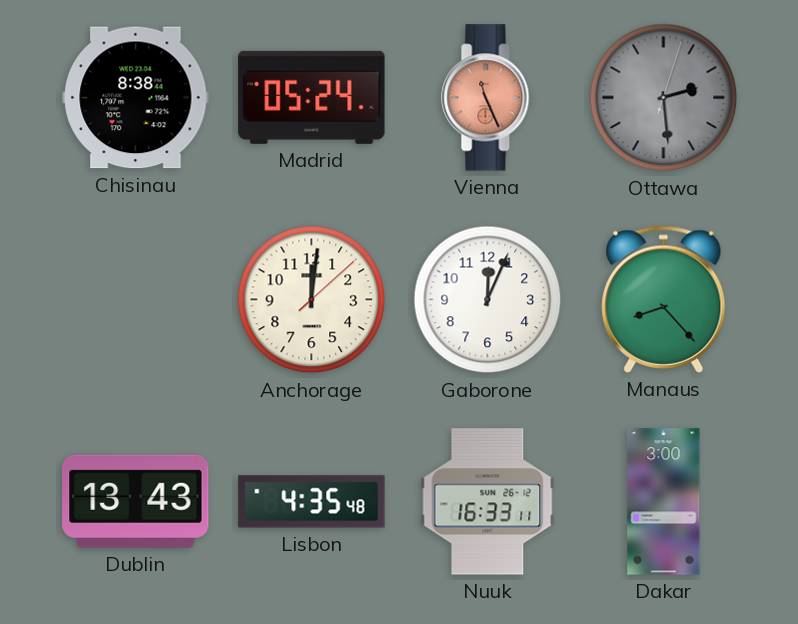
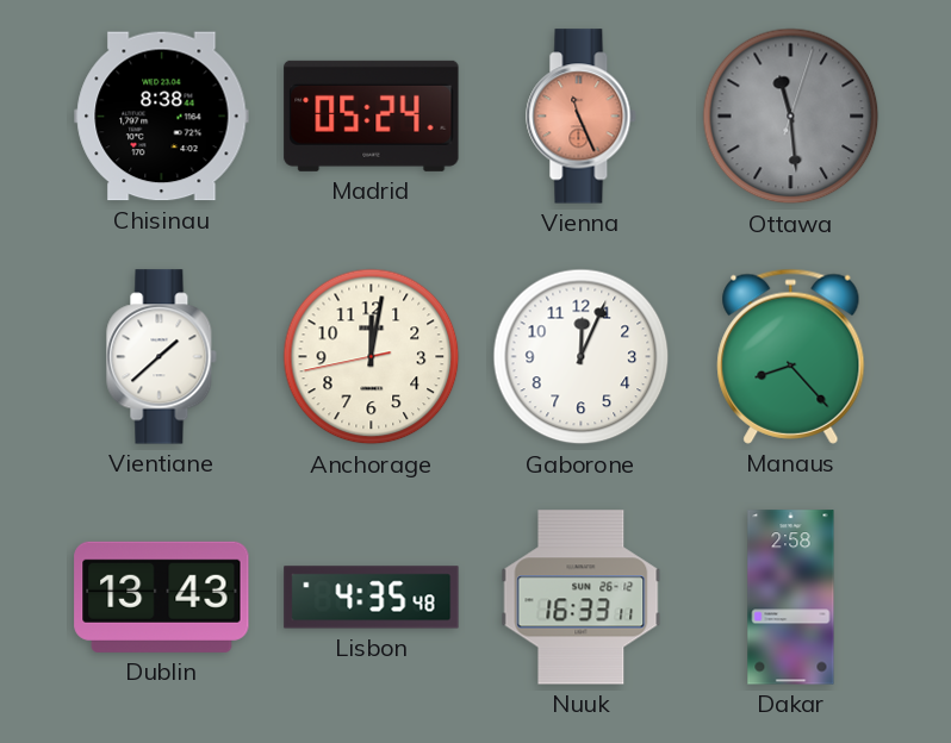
Ottawa: 2:29 -> 11:29 (791, 117)
Vientiane: none -> 1:38 (162, 357)
Anchorage: 12:01:08 -> 12:01:43 (372, 357)
Dakar: 3:00 -> 2:58 (791, 598)
